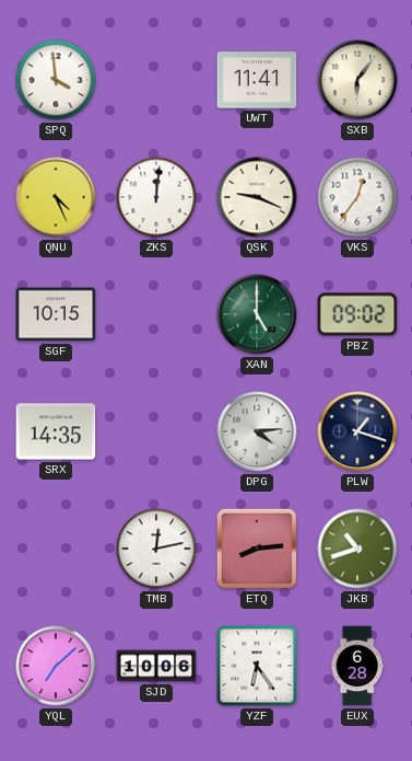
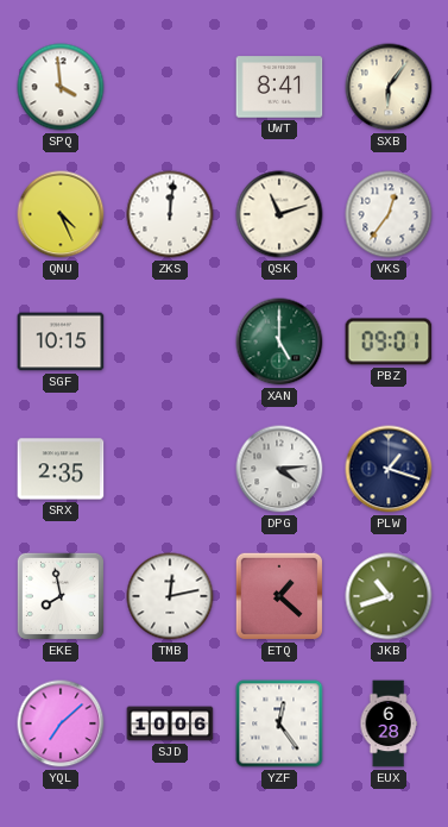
UWT: 11:41 -> 8:41 (279, 87)
QSK: 9:19 -> 11:12 (279, 214)
PBZ: 09:02 -> 09:01 (389, 342)
SRX: 14:35 -> 2:35 (61, 469)
EKE: none -> 7:58 (61, 596)
ETQ: 8:14 -> 1:22 (279, 596)
YZF: 6:24 -> 12:24 (279, 723)
